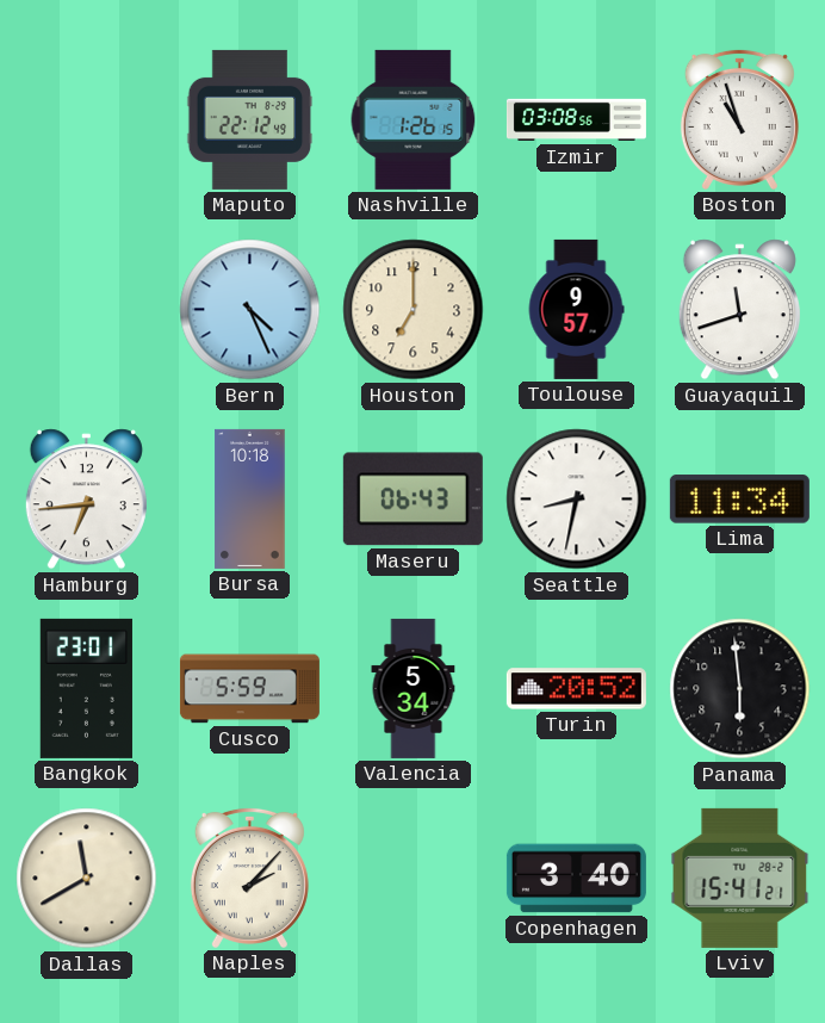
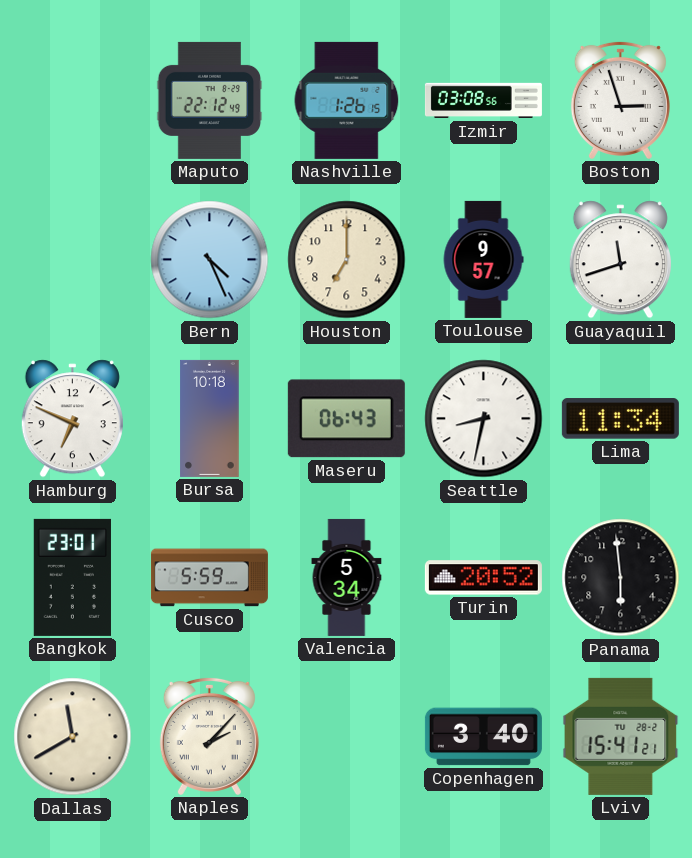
Boston: 10:57 -> 2:57 (620, 100)
Hamburg: 6:44 -> 6:49 (72, 419)
